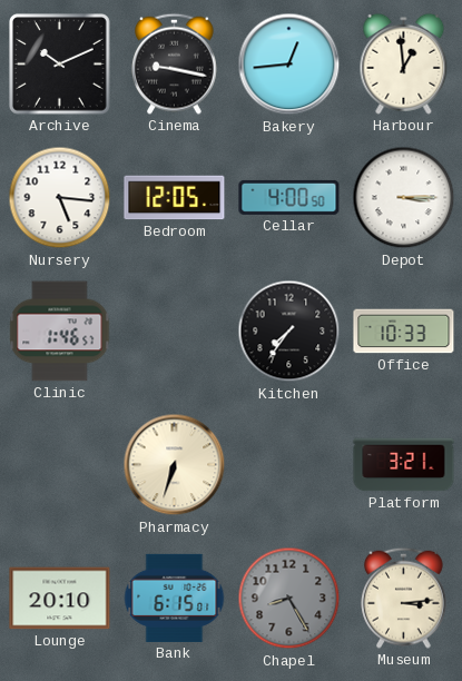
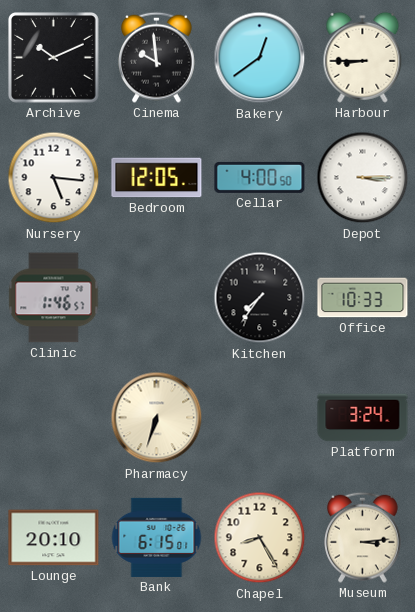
Cinema: 9:17 -> 9:59 (157, 57)
Bakery: 12:44 -> 12:39 (260, 58)
Harbour: 12:59 -> 8:45 (363, 57)
Platform: 3:21 -> 3:24 (363, 418)
Chapel dial: grey -> cream (260, 538)
